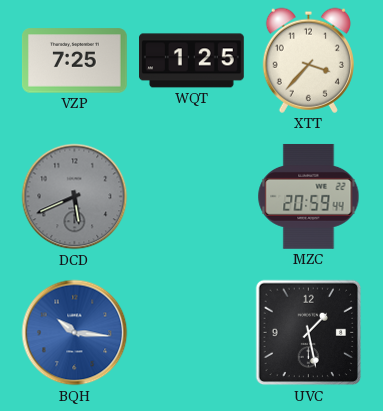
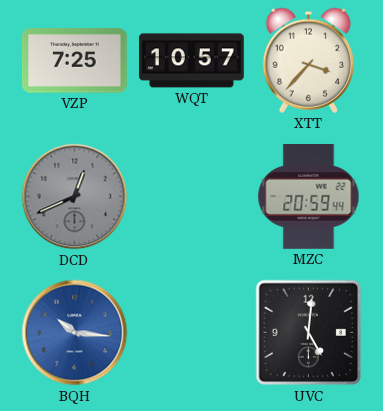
WQT: 1:25 -> 10:57 (192, 61)
DCD: 5:41 -> 12:41 (75, 197)
UVC: 1:28 -> 5:01 (309, 333)
